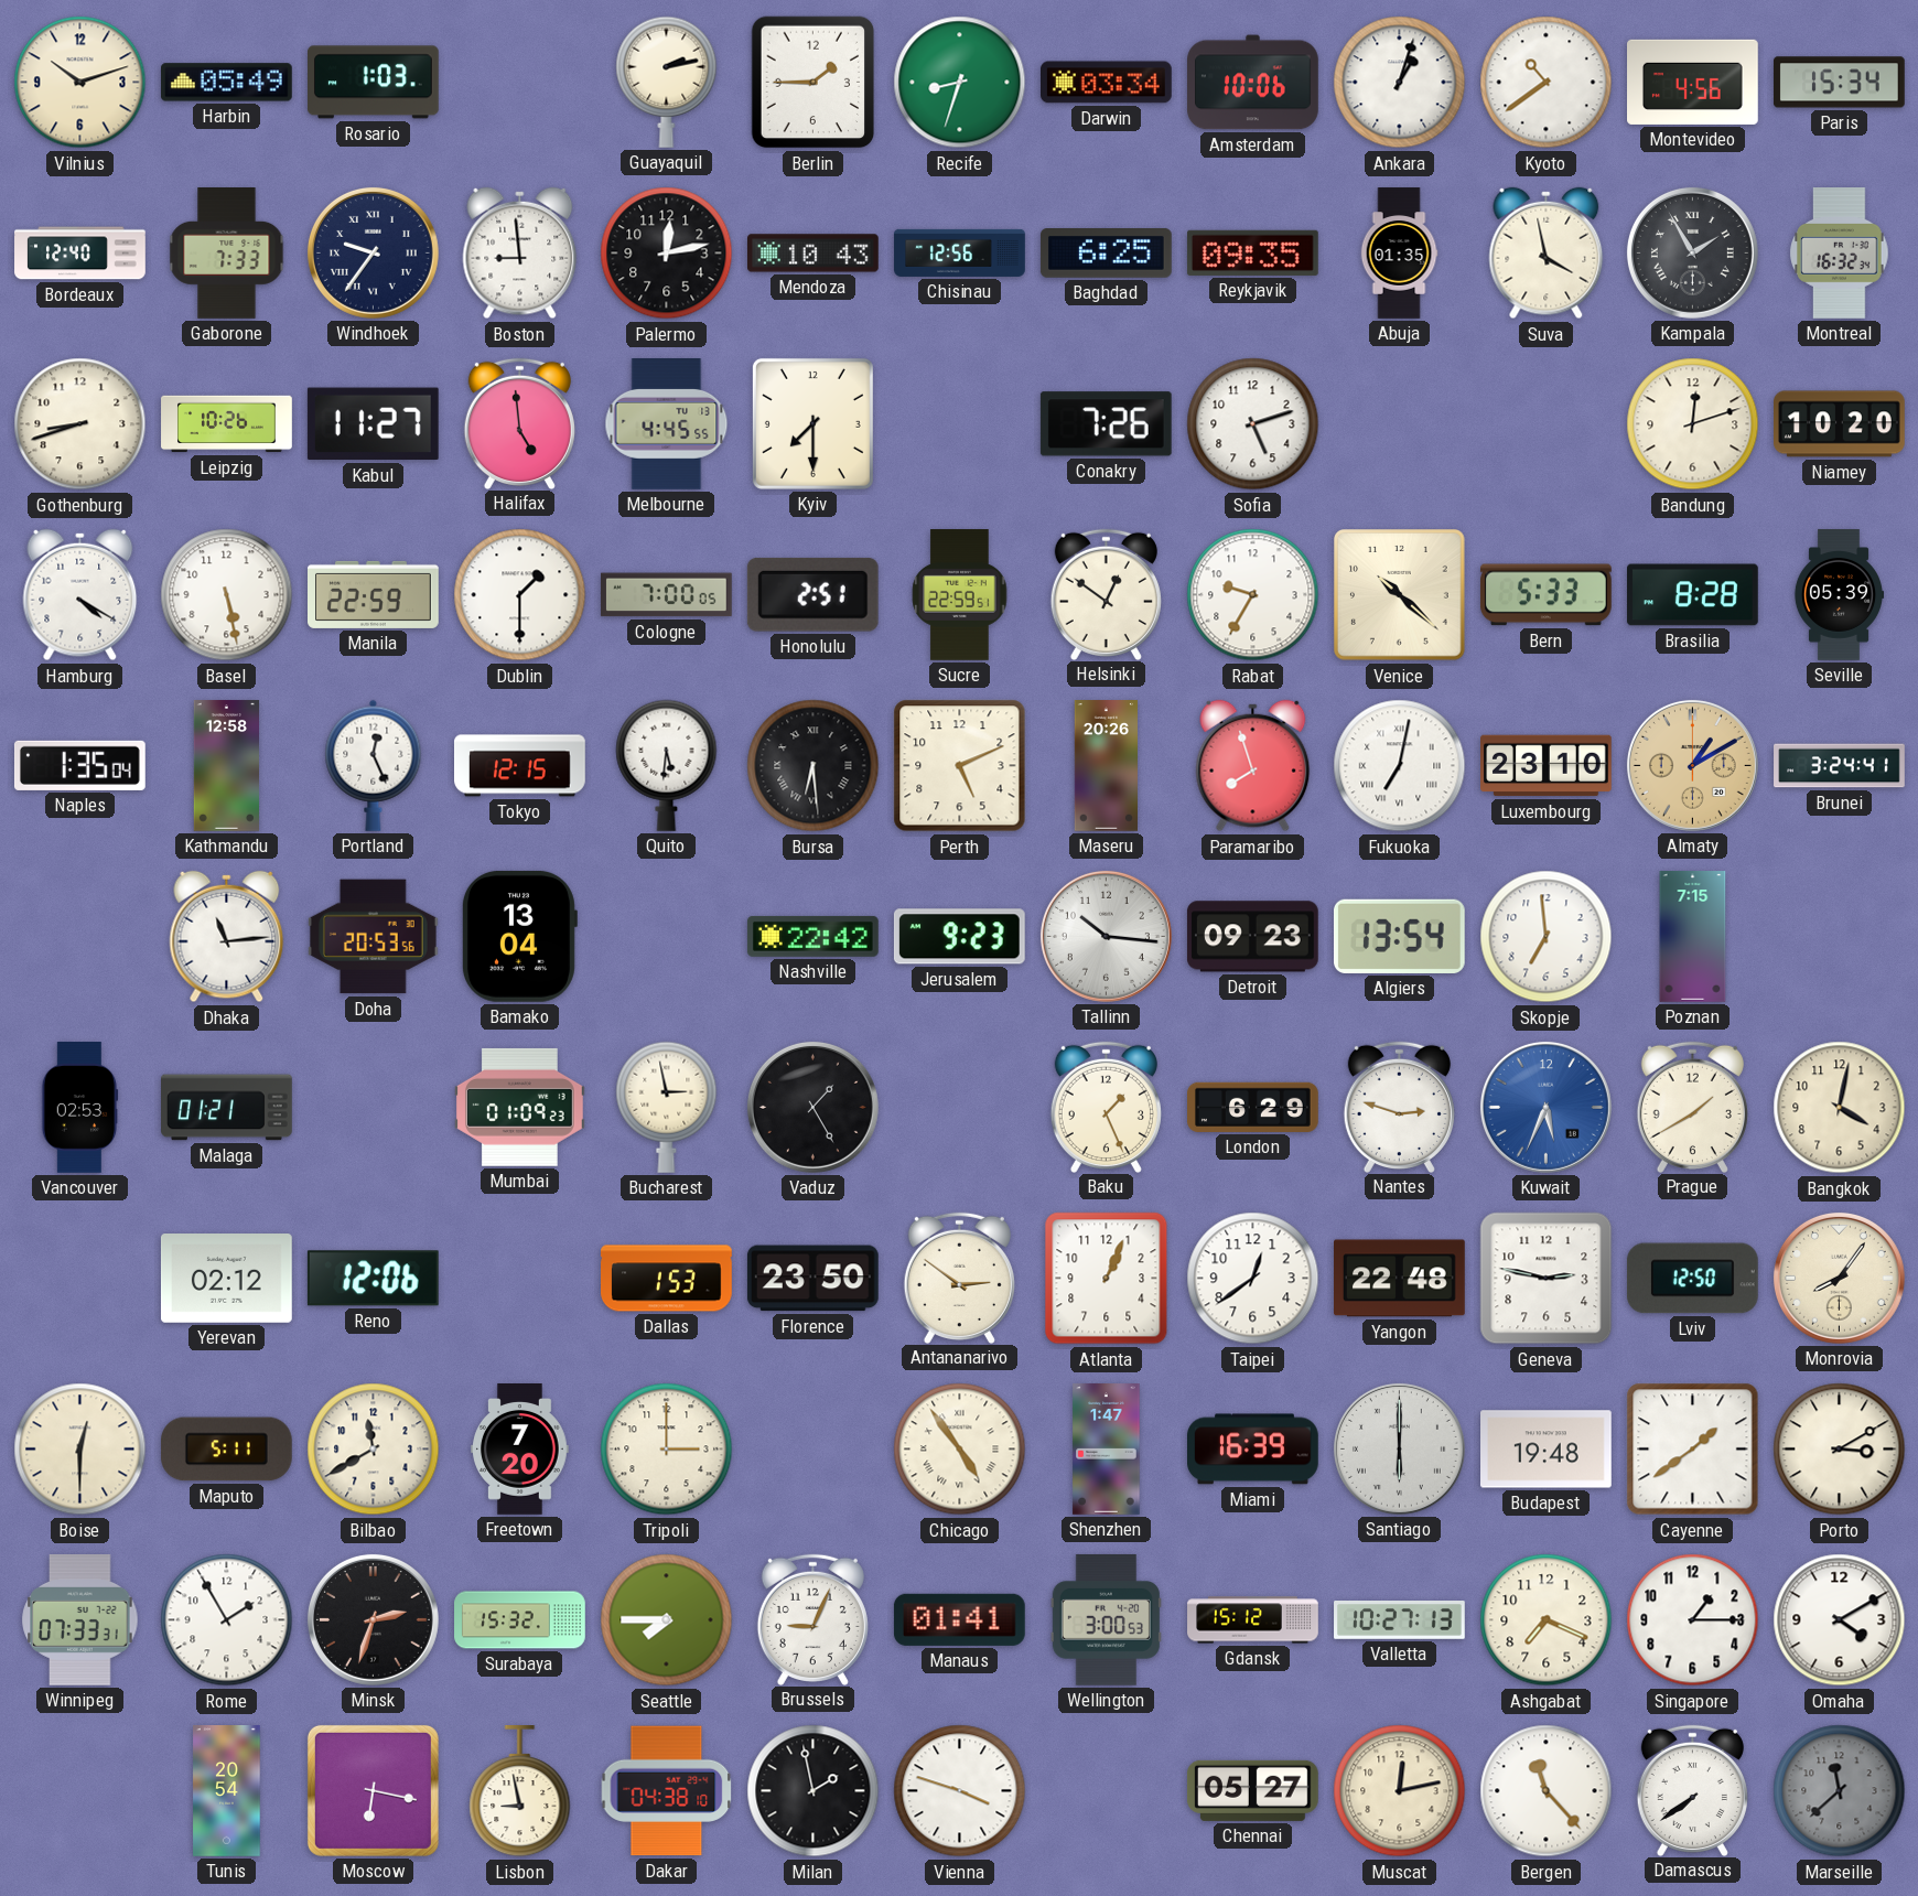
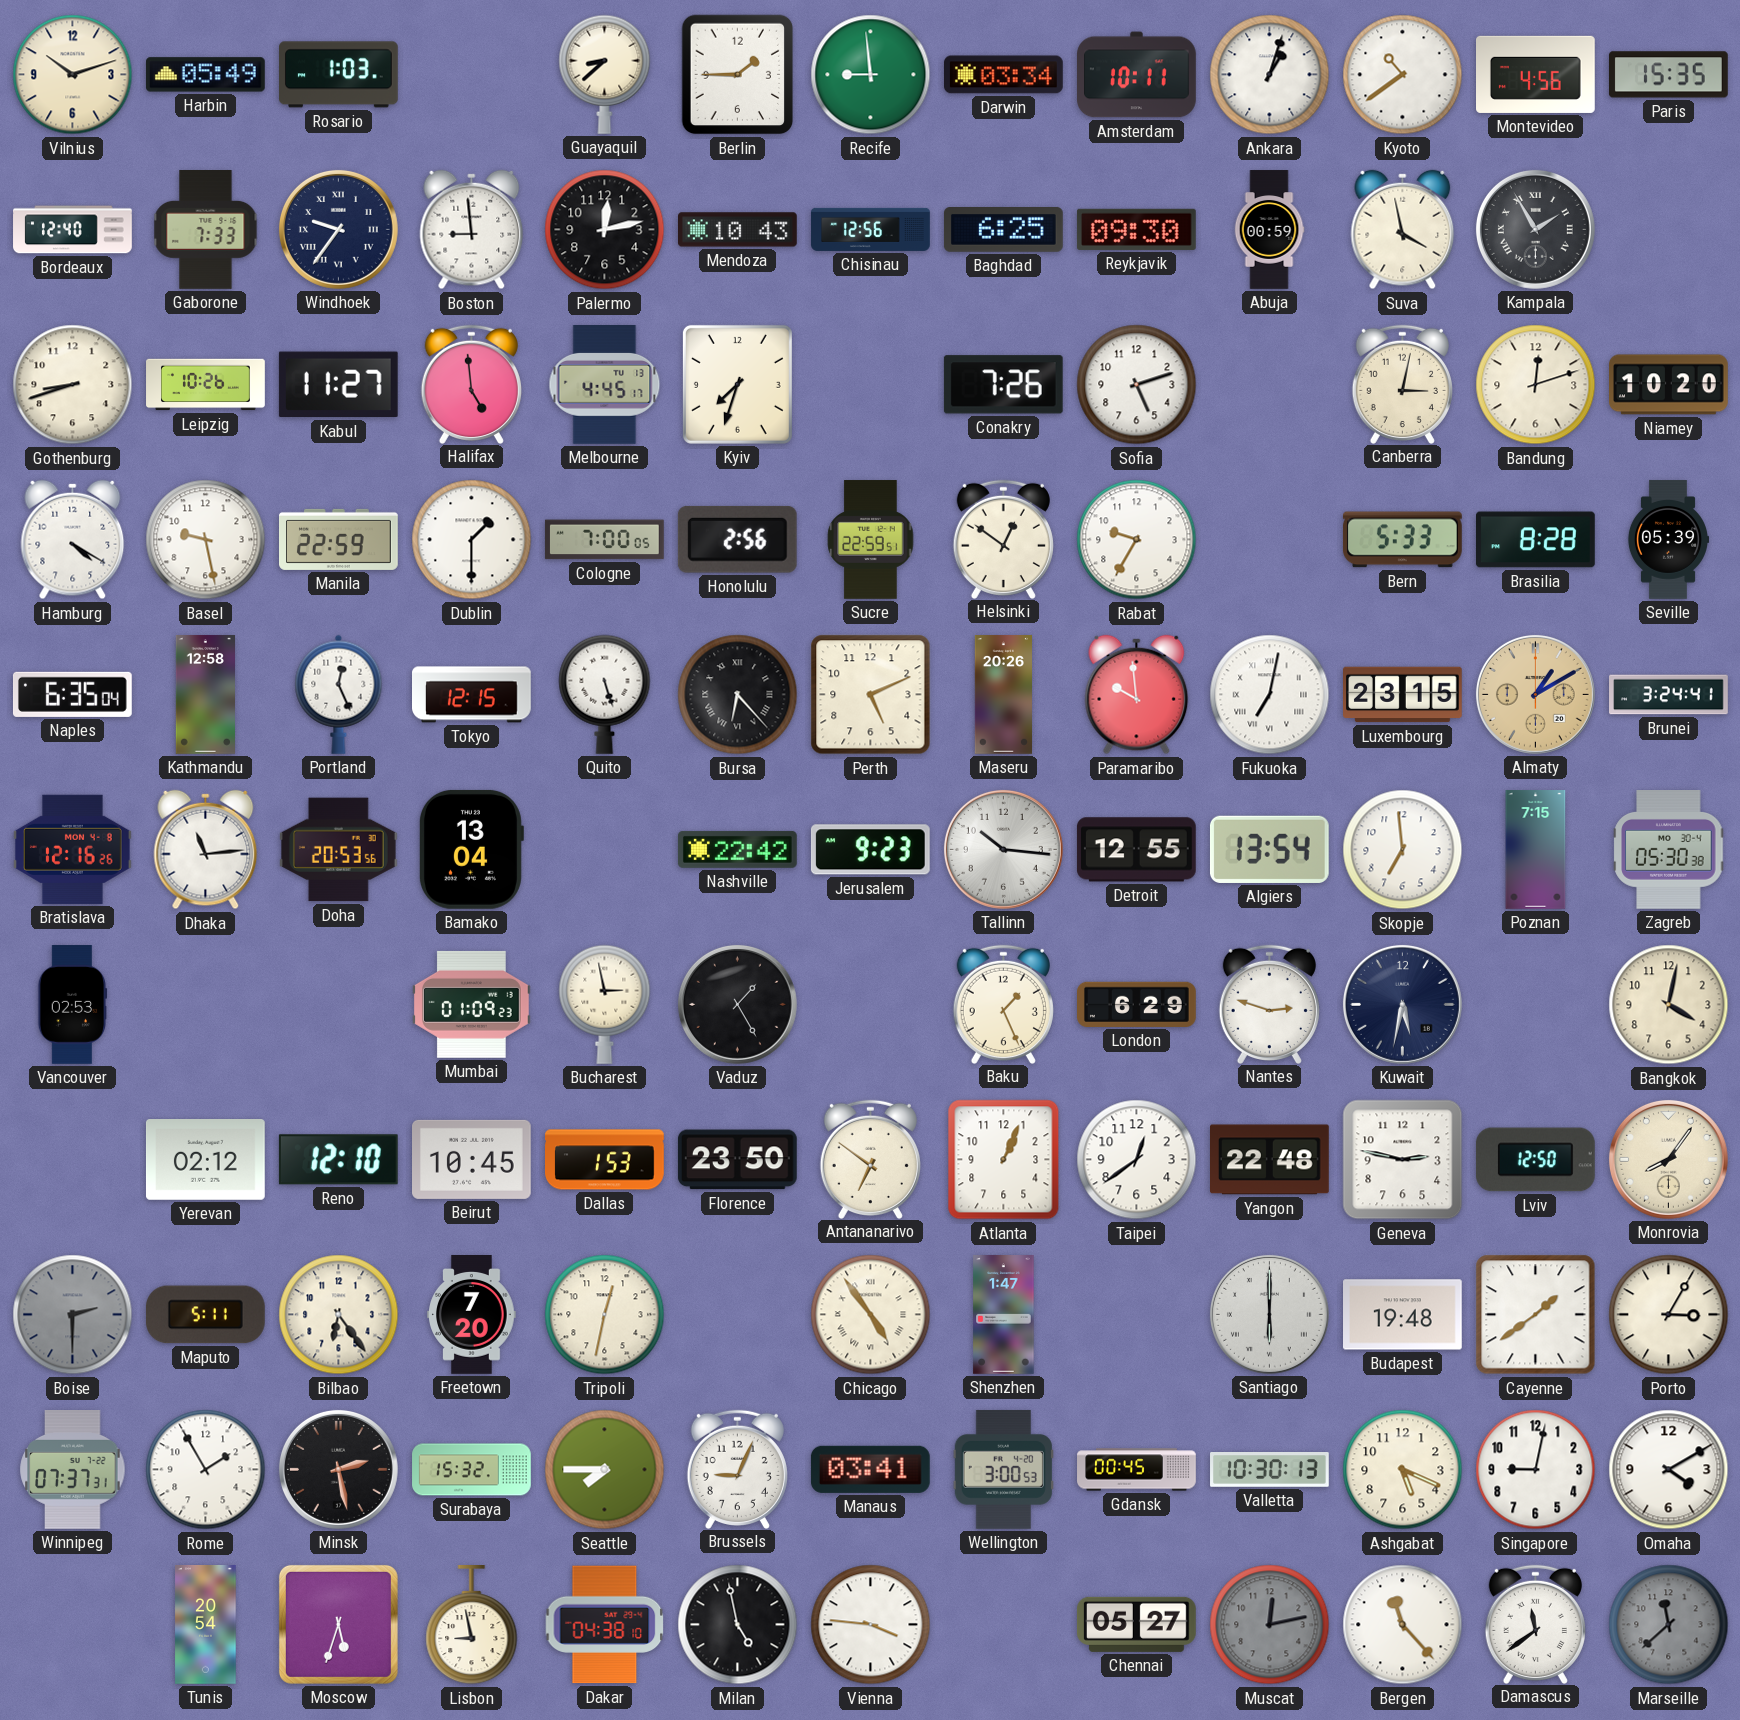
Guayaquil: 2:13 -> 8:38 (605, 74)
Recife: 8:33 -> 8:59 (871, 75)
Amsterdam: 10:06 -> 10:11 (1137, 75)
Paris: 15:34 -> 15:35 (1669, 75)
Reykjavik: 09:35 -> 09:30 (1136, 229)
Abuja: 01:35 -> 00:59 (1269, 230)
Montreal: 16:32 -> none (1840, 254)
Melbourne: 4:45:55 -> 4:45:17 (605, 385)
Kyiv: 7:30 -> 7:33 (737, 384)
Canberra: none -> 3:02 (1402, 384)
Basel: 5:28 -> 9:28 (206, 540)
Honolulu: 2:51 -> 2:56 (737, 539)
Venice: 10:22 -> none (1400, 595)
Naples: 1:35 -> 6:35 (72, 694)
Quito: 5:31 -> 5:27 (605, 694)
Bursa: 6:29 -> 6:23 (738, 695)
Paramaribo: 7:57 -> 9:59 (1137, 695)
Luxembourg: 23:10 -> 23:15 (1403, 695)
Bratislava: none -> 12:16 (72, 849)
Detroit: 09:23 -> 12:55 (1136, 850)
Zagreb: none -> 05:30 (1669, 850)
Malaga: 01:21 -> none (227, 1108)
Kuwait: 5:34 -> 5:32 (1402, 1004)
Kuwait dial: blue -> navy (1402, 1004)
Prague: 1:40 -> none (1692, 1107)
Reno: 12:06 -> 12:10 (338, 1160)
Beirut: none -> 10:45 (472, 1159)
Antananarivo: 2:51 -> 6:51 (870, 1159)
Boise: 12:30 -> 2:30 (73, 1315)
Boise dial: cream -> grey (73, 1315)
Bilbao: 11:40 -> 6:24 (339, 1315)
Tripoli: 3:00 -> 12:32 (605, 1315)
Miami: 16:39 -> none (1253, 1450)
Porto: 3:10 -> 3:05 (1669, 1315)
Winnipeg: 07:33 -> 07:37 (73, 1470)
Minsk: 2:33 -> 2:28 (338, 1469)
Manaus: 01:41 -> 03:41 (870, 1469)
Gdansk: 15:12 -> 00:45 (1137, 1470)
Valletta: 10:27 -> 10:30 (1270, 1470)
Ashgabat: 7:19 -> 5:19 (1403, 1470)
Singapore: 1:15 -> 9:02 (1536, 1470)
Moscow: 6:17 -> 5:33 (338, 1624)
Milan: 1:58 -> 4:58 (738, 1625)
Vienna: 3:48 -> 3:46 (871, 1625)
Muscat dial: cream -> grey (1270, 1625)
Damascus: 7:39 -> 11:39 (1535, 1624)
